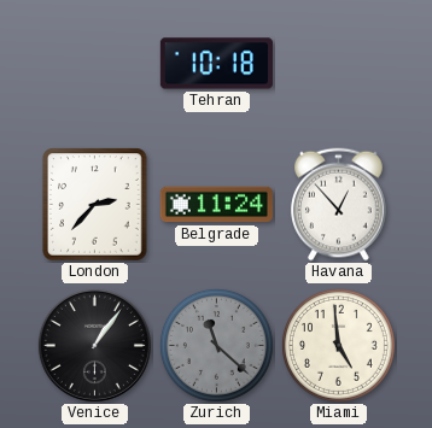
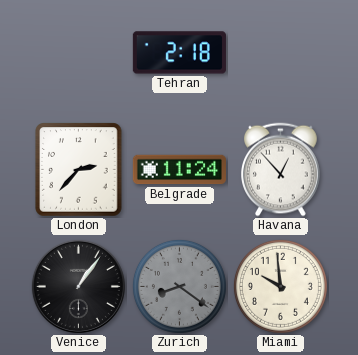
Tehran: 10:18 -> 2:18 (179, 53)
Zurich: 11:22 -> 8:21 (179, 286)
Miami: 4:59 -> 9:59 (280, 286)
